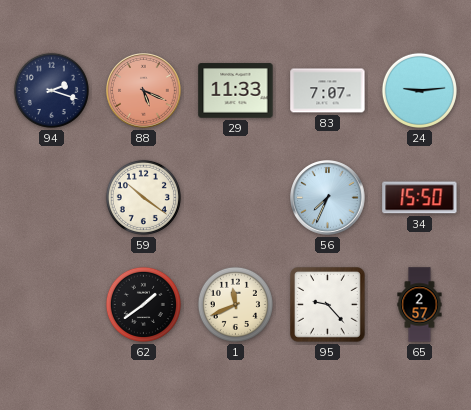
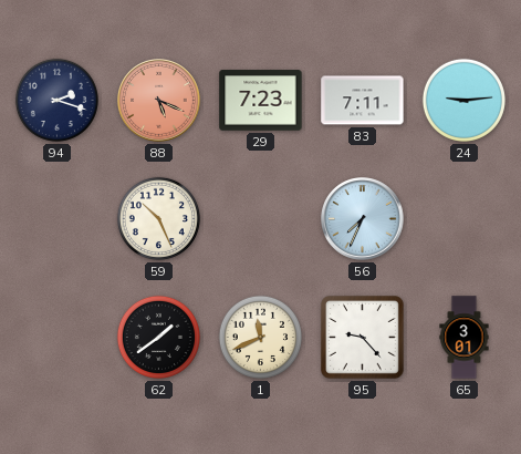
29: 11:33 -> 7:23 (261, 101)
83: 7:07 -> 7:11 (363, 101)
59: 10:21 -> 10:26 (158, 218)
34: 15:50 -> none (420, 198)
65: 2:57 -> 3:01 (465, 338)
